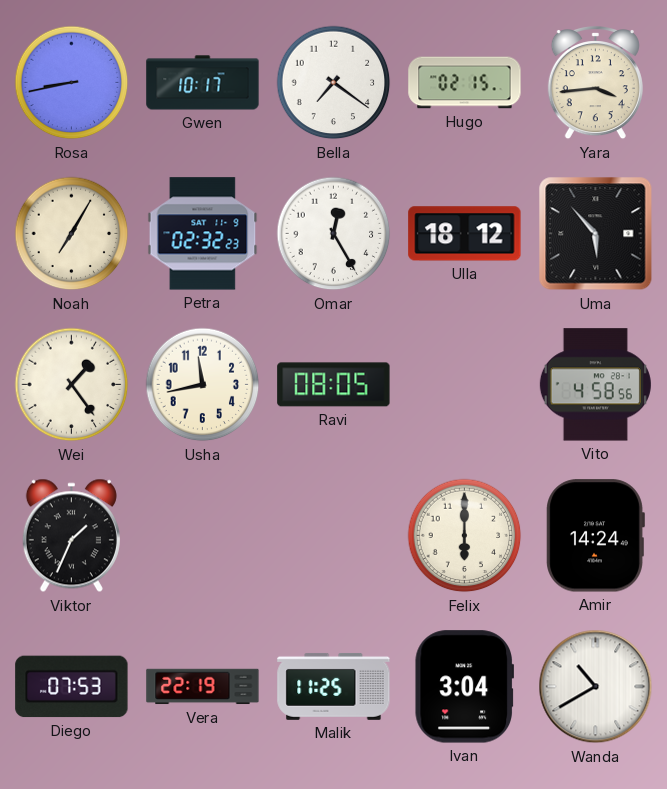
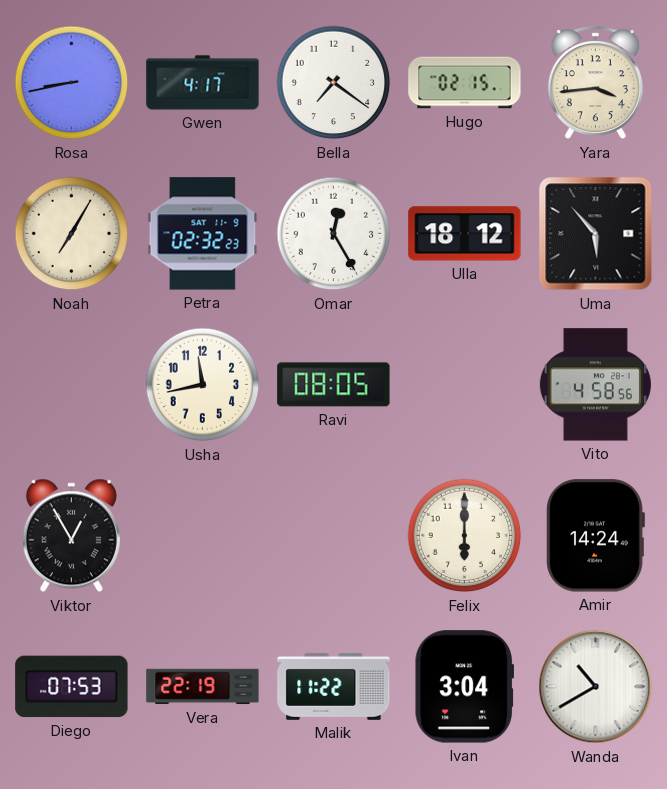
Gwen: 10:17 -> 4:17 (203, 83)
Wei: 1:24 -> none (72, 385)
Viktor: 1:34 -> 12:55 (71, 536)
Malik: 11:25 -> 11:22 (334, 686)
